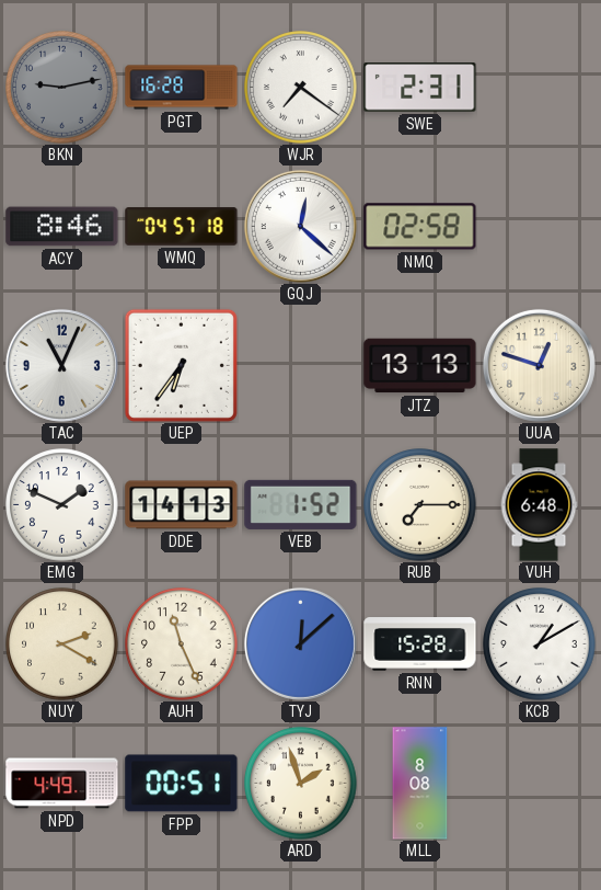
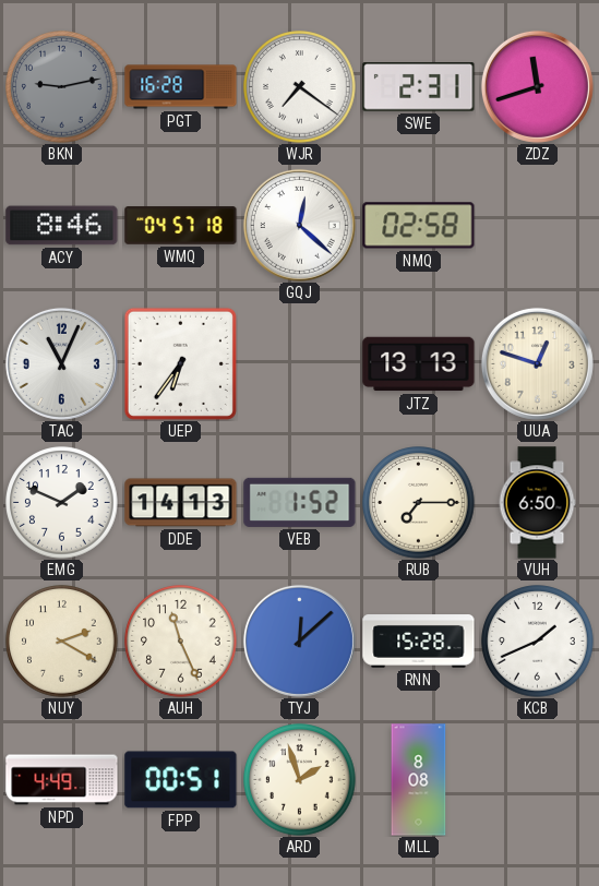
ZDZ: none -> 11:42 (537, 86)
VUH: 6:48 -> 6:50 (537, 503)
KCB: 1:10 -> 1:41 (538, 642)
